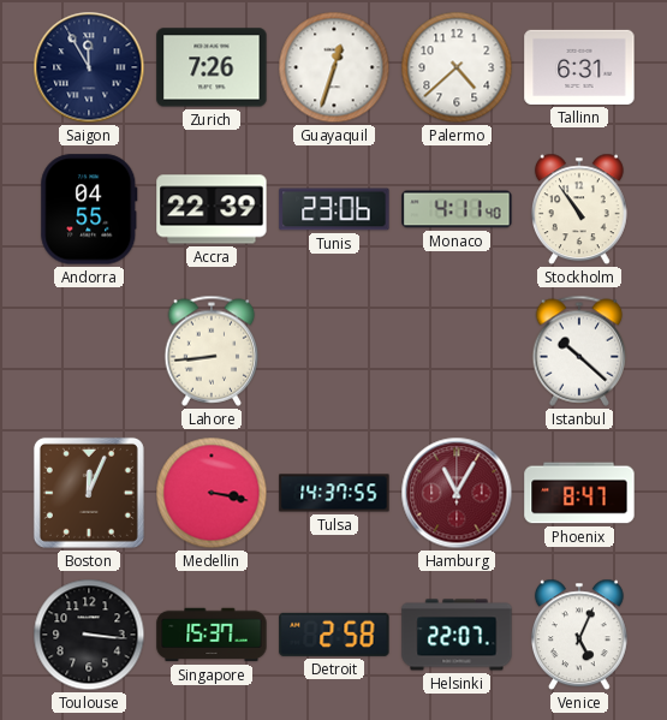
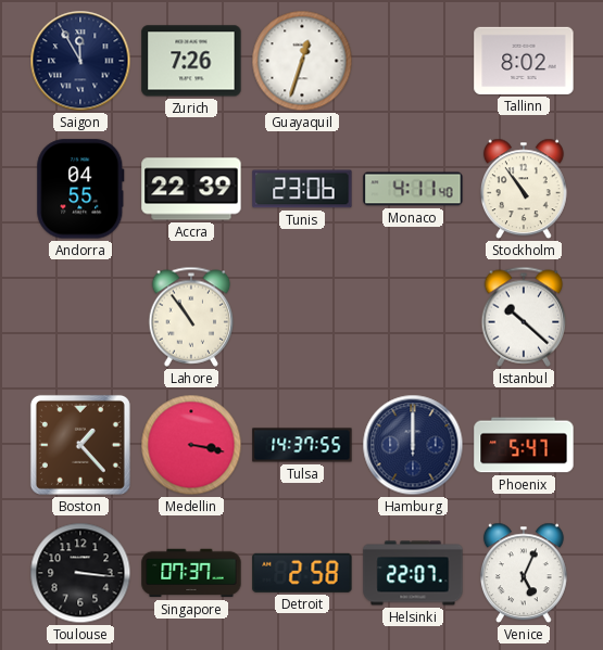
Palermo: 4:38 -> none (457, 67)
Tallinn: 6:31 -> 8:02 (524, 61)
Lahore: 8:44 -> 10:54 (191, 317)
Boston: 12:04 -> 1:23 (80, 445)
Hamburg: 11:05 -> 12:00 (413, 445)
Hamburg dial: burgundy -> navy (413, 445)
Phoenix: 8:47 -> 5:47 (524, 445)
Singapore: 15:37 -> 07:37 (191, 573)
